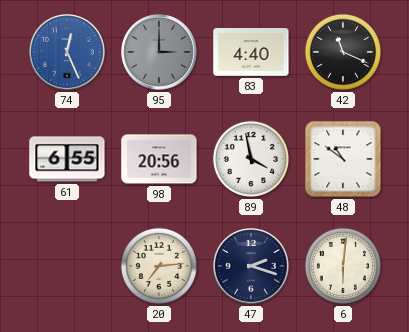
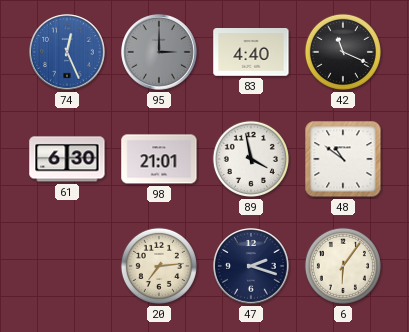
61: 6:55 -> 6:30 (67, 159)
98: 20:56 -> 21:01 (159, 159)
6: 6:01 -> 6:06 (343, 266)
